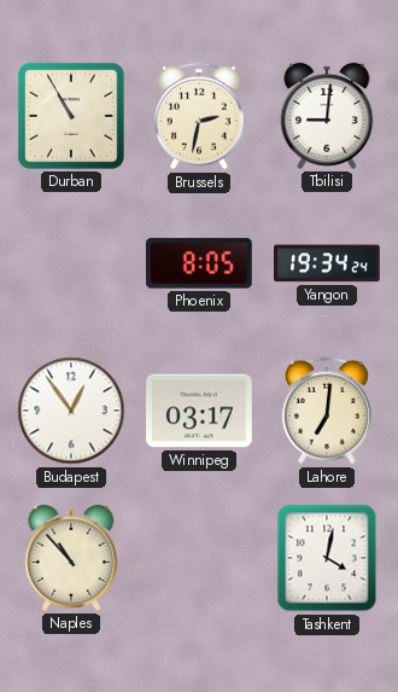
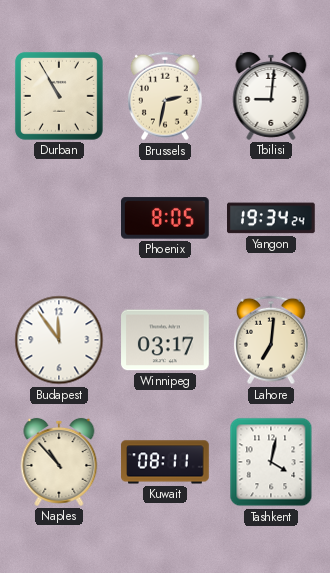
Budapest: 12:54 -> 11:54 (59, 340)
Kuwait: none -> 08:11 (165, 462)
